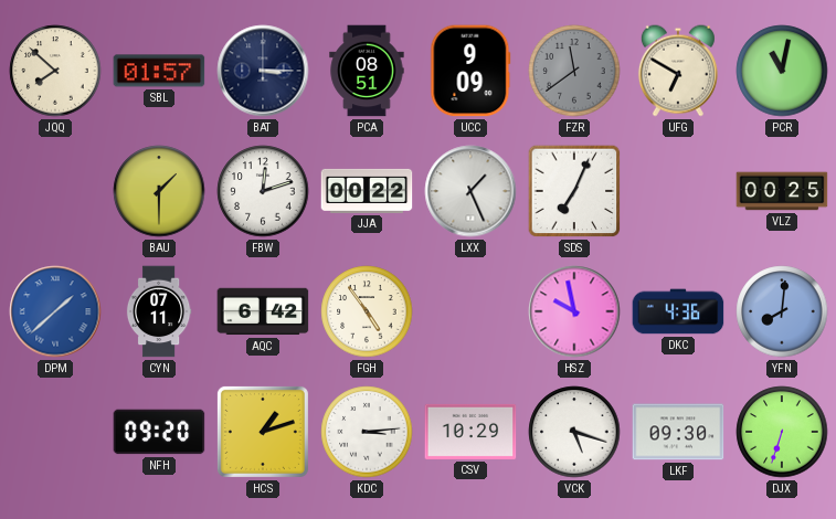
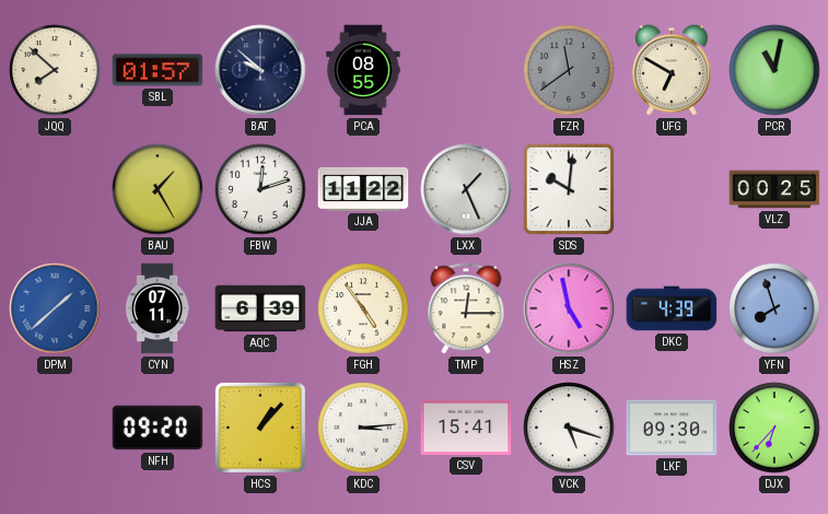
BAT: 3:15 -> 9:52 (260, 70)
PCA: 08:51 -> 08:55 (363, 70)
UCC: 9:09 -> none (470, 71)
BAU: 1:30 -> 1:25 (158, 189)
JJA: 00:22 -> 11:22 (363, 189)
SDS: 7:04 -> 10:01 (569, 189)
AQC: 6:42 -> 6:39 (260, 308)
TMP: none -> 12:15 (466, 308)
HSZ: 9:58 -> 4:58 (569, 308)
DKC: 4:36 -> 4:39 (672, 308)
YFN: 8:01 -> 7:57 (774, 308)
HCS: 1:12 -> 1:07 (260, 428)
CSV: 10:29 -> 15:41 (466, 428)
DJX: 6:33 -> 6:37 (774, 428)
